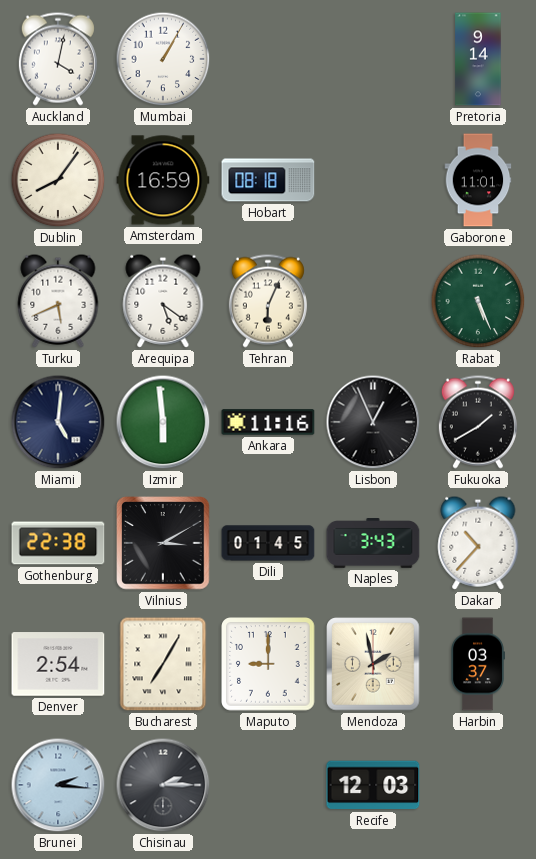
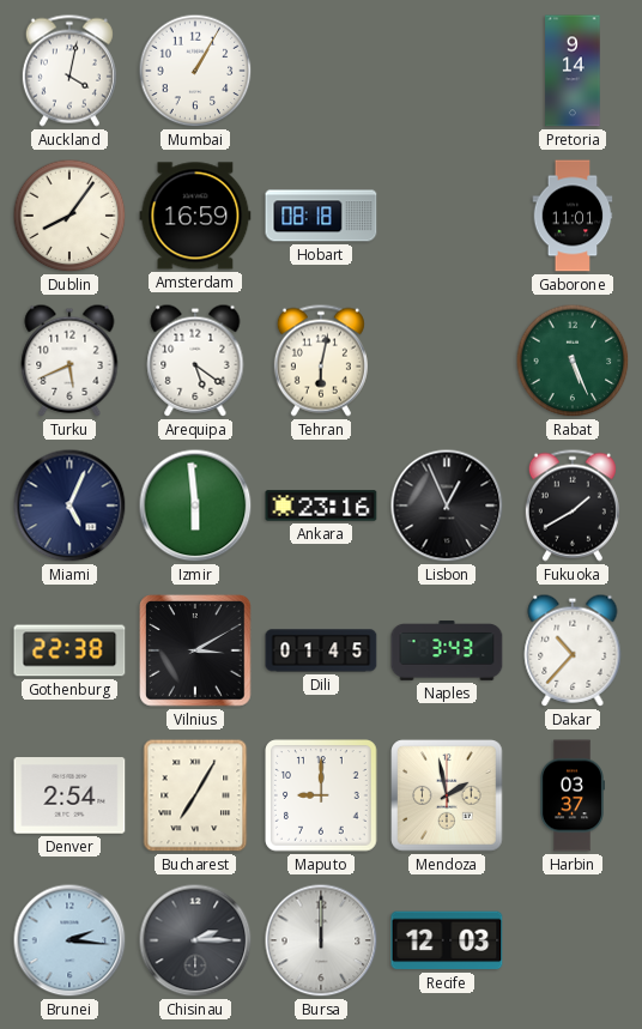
Tehran: 6:04 -> 6:02 (321, 361)
Miami: 5:01 -> 5:04 (69, 506)
Ankara: 11:16 -> 23:16 (321, 506)
Bursa: none -> 12:00 (321, 940)
